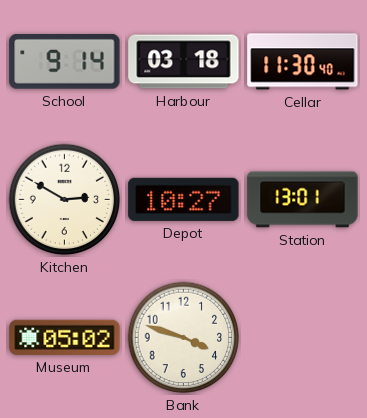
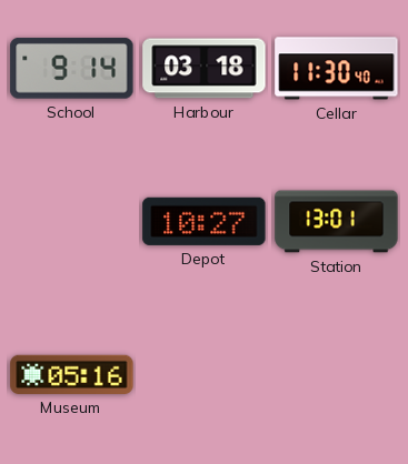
Kitchen: 2:50 -> none (65, 200)
Museum: 05:02 -> 05:16 (72, 374)
Bank: 3:48 -> none (184, 338)
